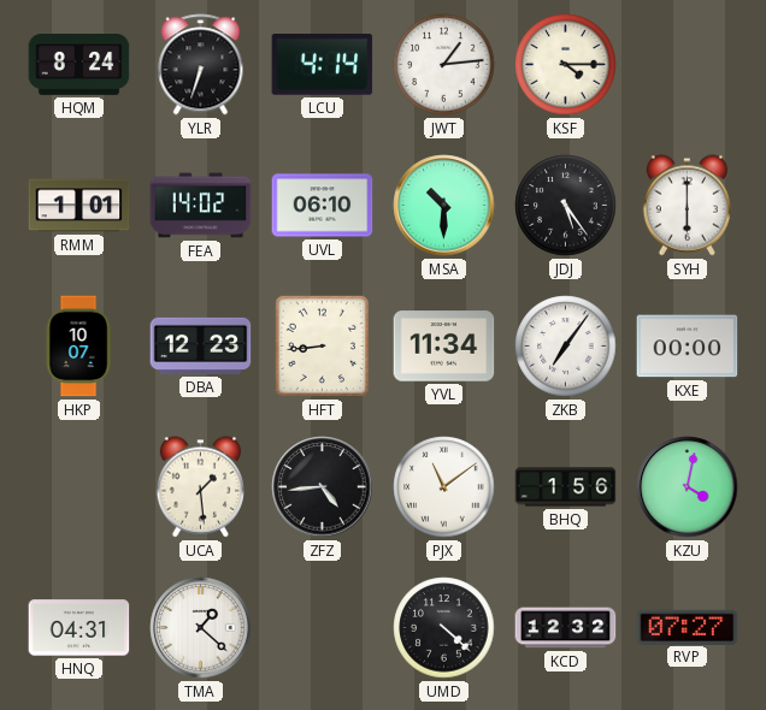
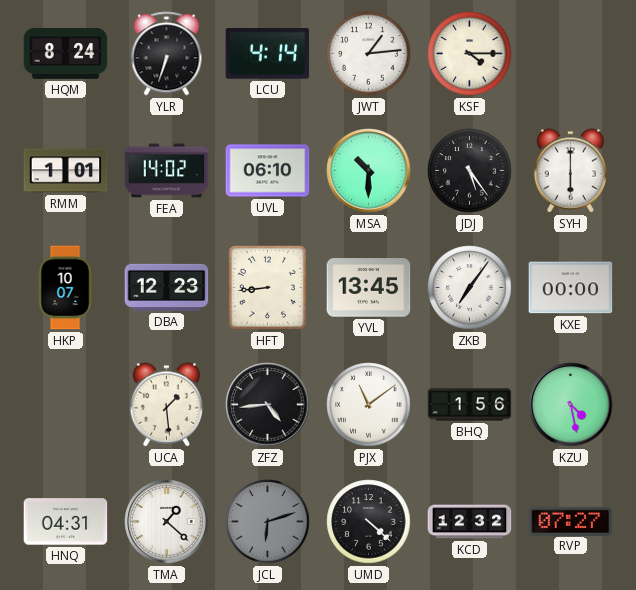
YVL: 11:34 -> 13:45 (369, 288)
KZU: 4:02 -> 4:28 (571, 405)
JCL: none -> 6:12 (268, 522)
